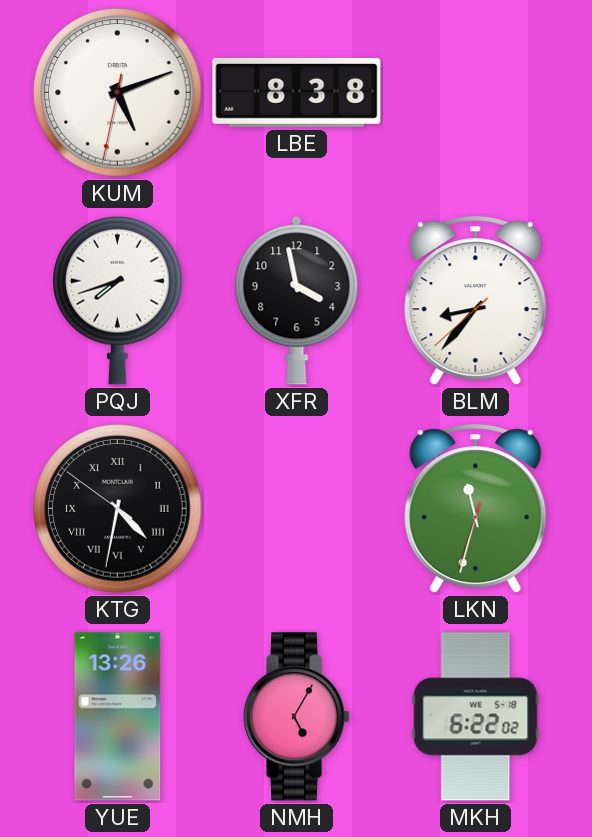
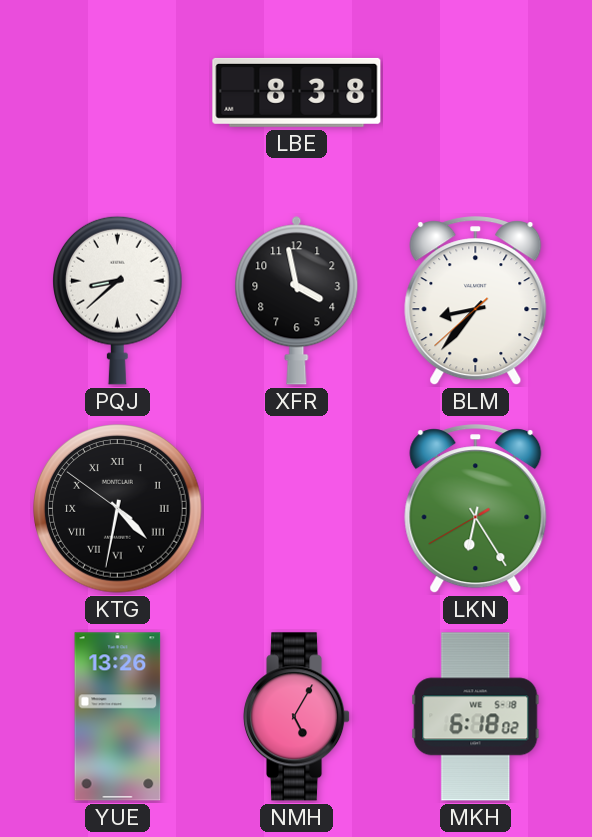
KUM: 5:11 -> none (118, 93)
PQJ: 7:42 -> 8:38 (118, 300)
LKN: 11:32 -> 6:24 (476, 509)
MKH: 6:22 -> 6:18 (476, 717)
